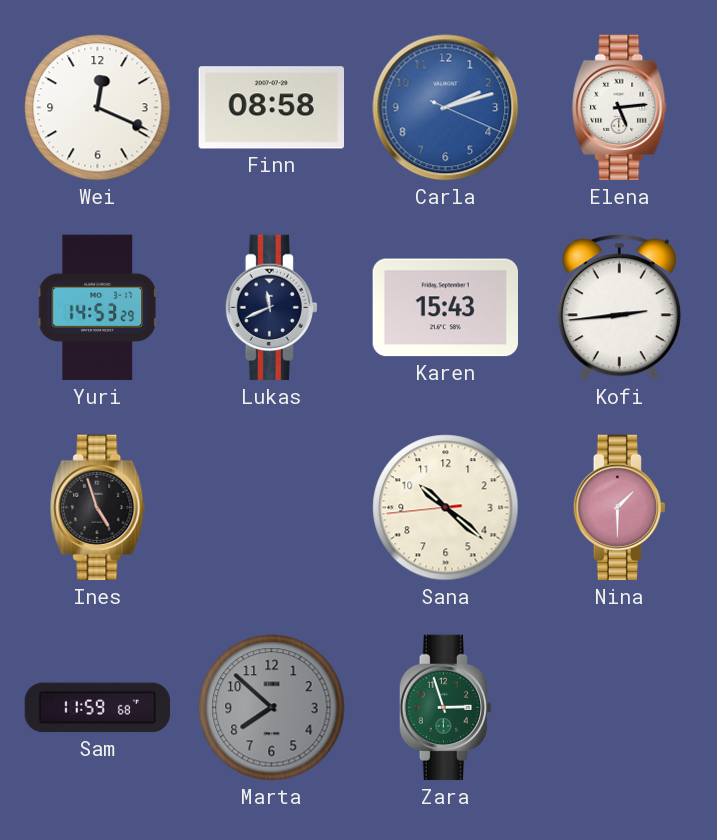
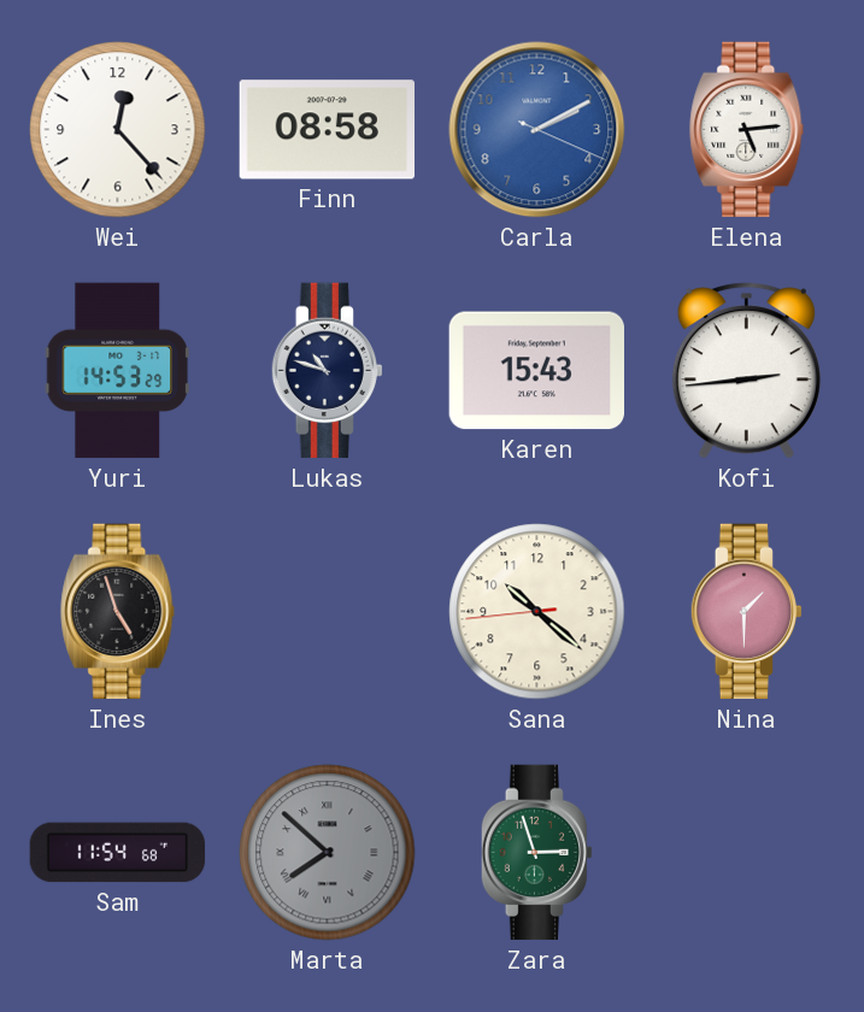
Wei: 12:19 -> 12:23 (118, 130)
Carla: 2:12 -> 2:10 (537, 130)
Lukas: 11:41 -> 10:48 (327, 371)
Sam: 11:59 -> 11:54 (118, 853)
Marta numerals: Arabic -> Roman (328, 853)
